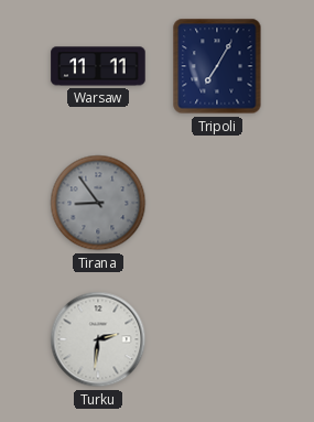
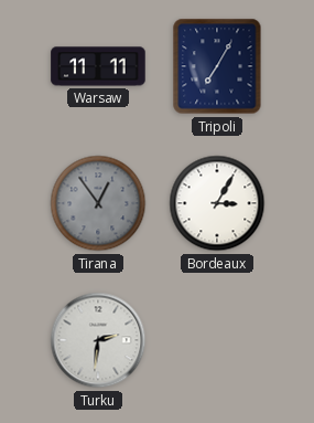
Tirana: 8:54 -> 12:54 (98, 203)
Bordeaux: none -> 3:05 (217, 203)
